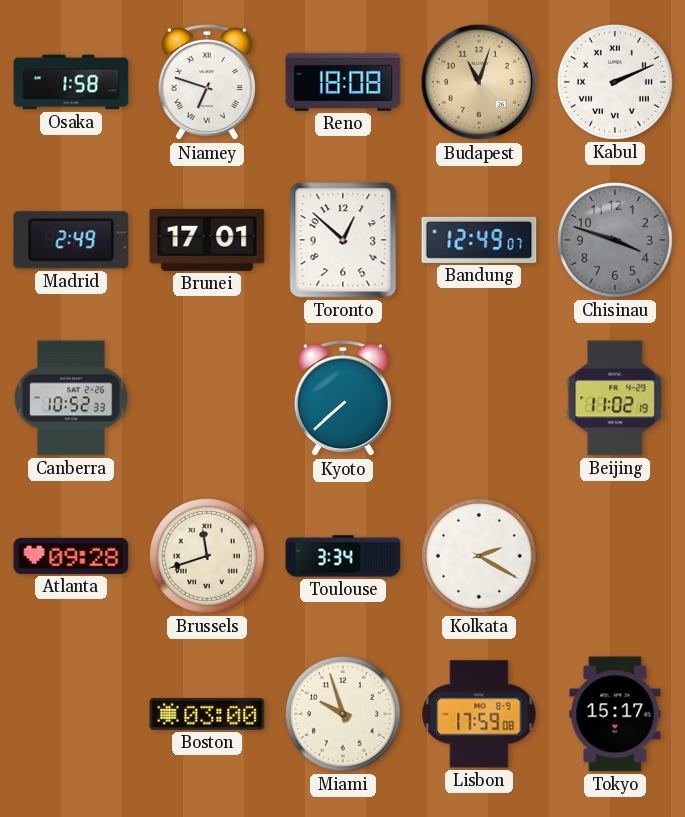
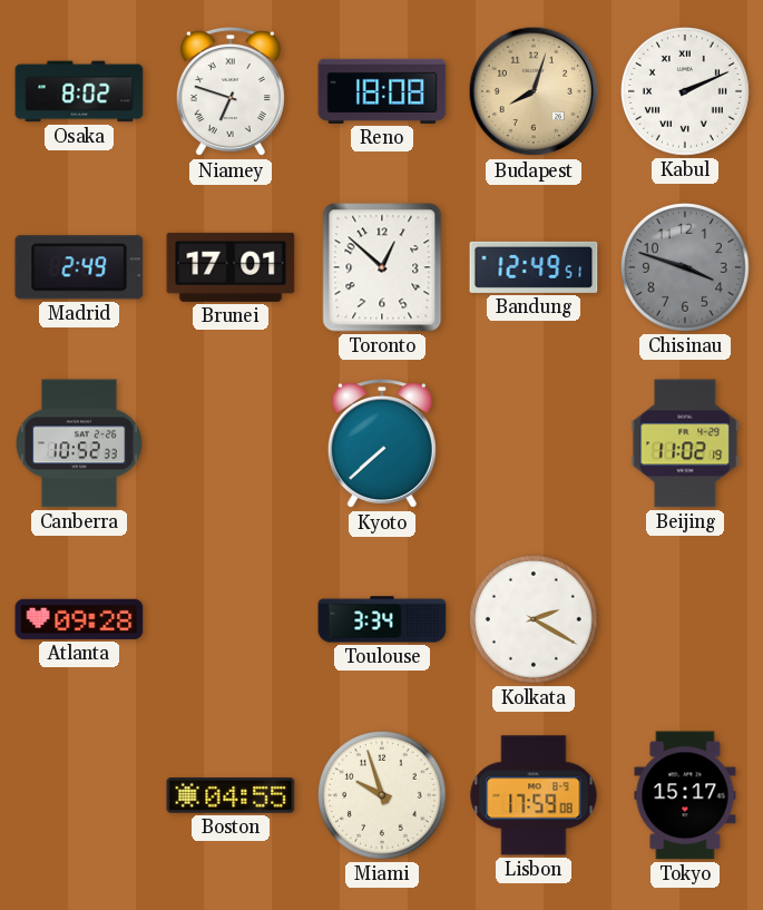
Osaka: 1:58 -> 8:02 (79, 91)
Budapest: 11:03 -> 8:03 (534, 91)
Bandung: 12:49:07 -> 12:49:51 (534, 267)
Brussels: 11:42 -> none (207, 556)
Boston: 03:00 -> 04:55 (231, 796)
